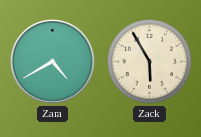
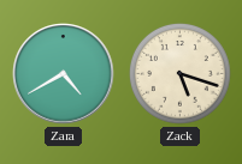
Zack: 5:55 -> 5:18 (179, 73)
